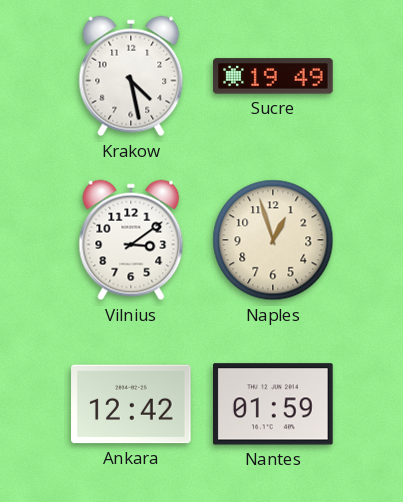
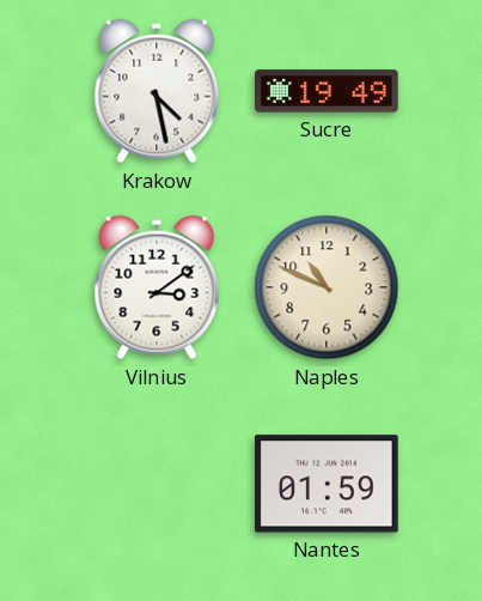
Naples: 12:57 -> 10:49 (327, 287)
Ankara: 12:42 -> none (131, 404)
